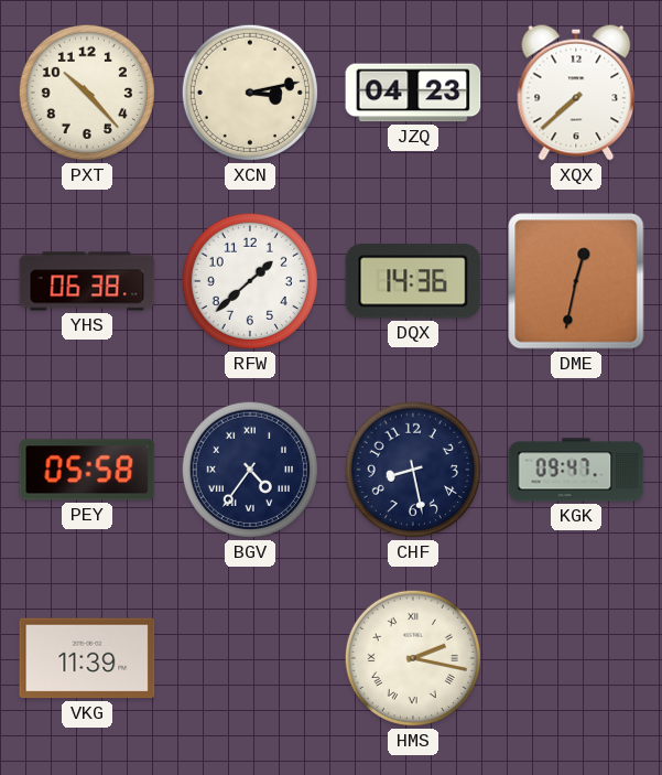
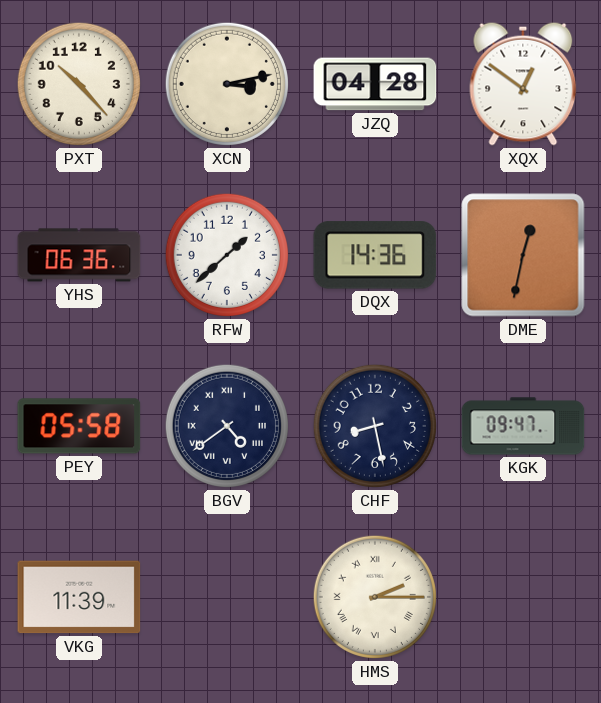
JZQ: 04:23 -> 04:28 (375, 84)
XQX: 7:38 -> 12:51 (523, 84)
YHS: 06:38 -> 06:36 (79, 255)
BGV: 4:36 -> 4:39 (227, 426)
HMS: 2:17 -> 2:15 (375, 597)
